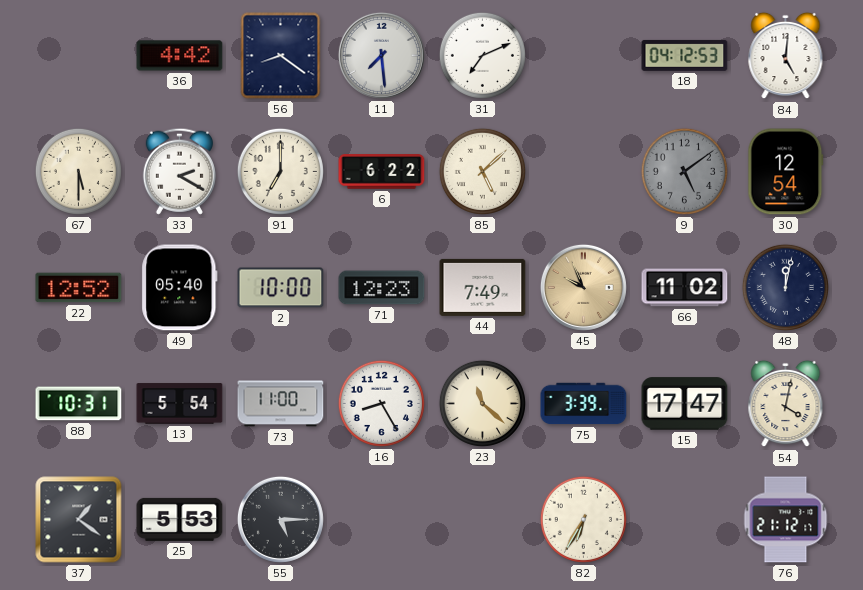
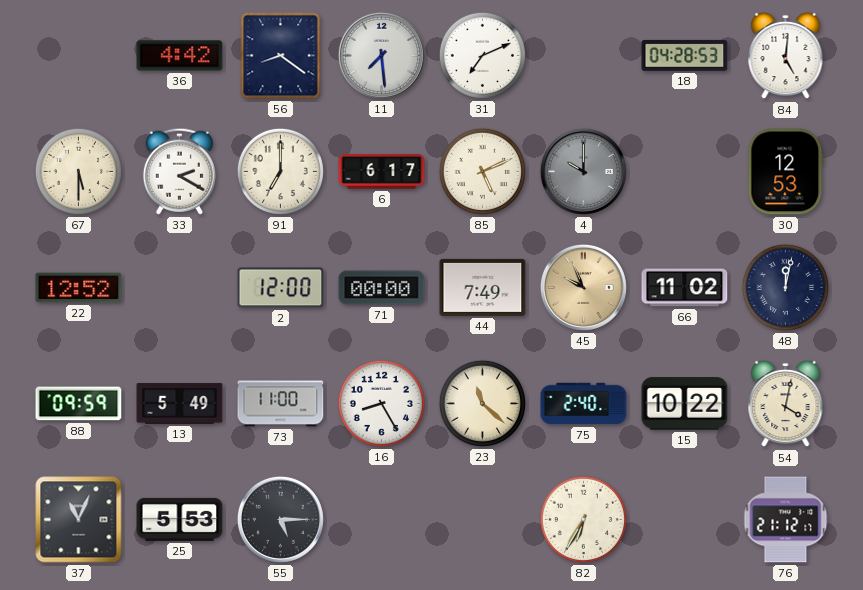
18: 04:12 -> 04:28 (685, 55)
6: 6:22 -> 6:17 (382, 172)
85: 5:08 -> 5:11 (482, 171)
4: none -> 10:00 (583, 171)
9: 5:09 -> none (684, 171)
30: 12:54 -> 12:53 (786, 172)
49: 05:40 -> none (180, 288)
2: 10:00 -> 12:00 (281, 288)
71: 12:23 -> 00:00 (382, 288)
88: 10:31 -> 09:59 (79, 404)
13: 5:54 -> 5:49 (180, 404)
75: 3:39 -> 2:40 (584, 404)
15: 17:47 -> 10:22 (685, 404)
37: 1:21 -> 11:04 (79, 520)
